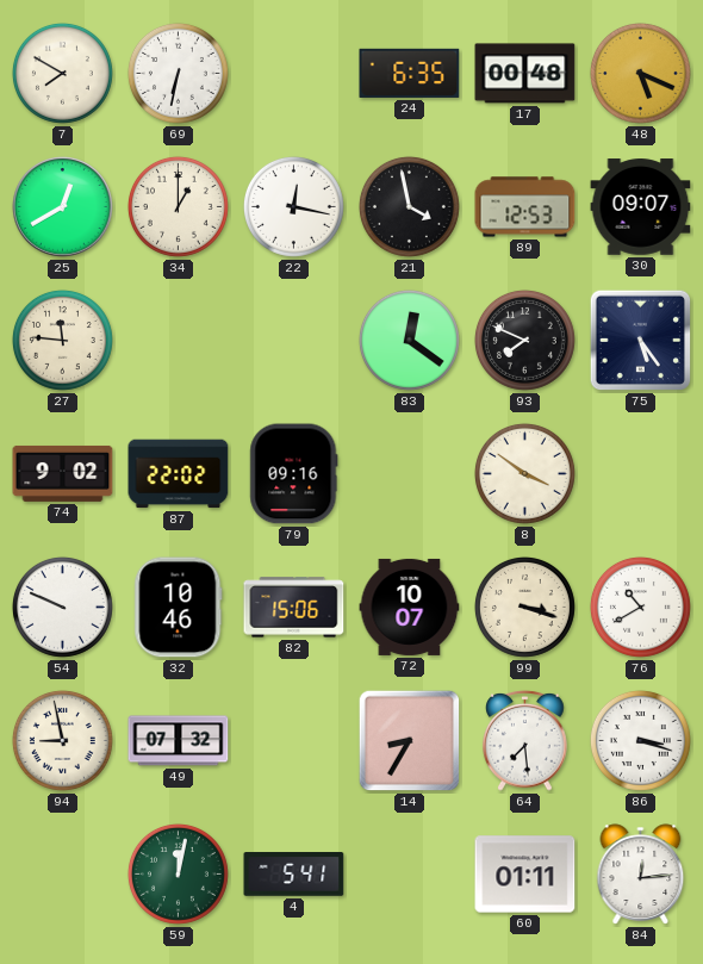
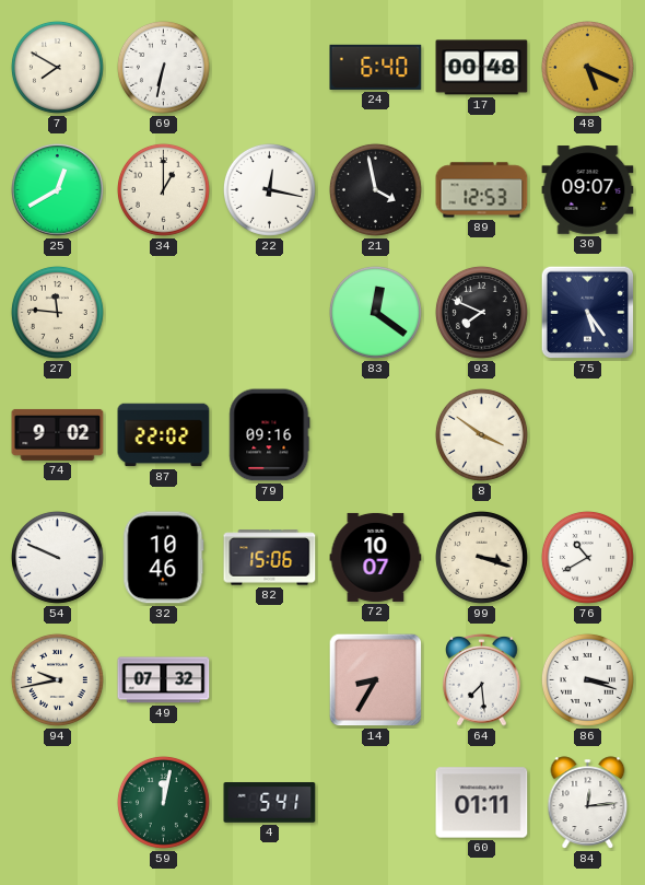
24: 6:35 -> 6:40 (376, 67)
94: 8:58 -> 9:43 (57, 679)
